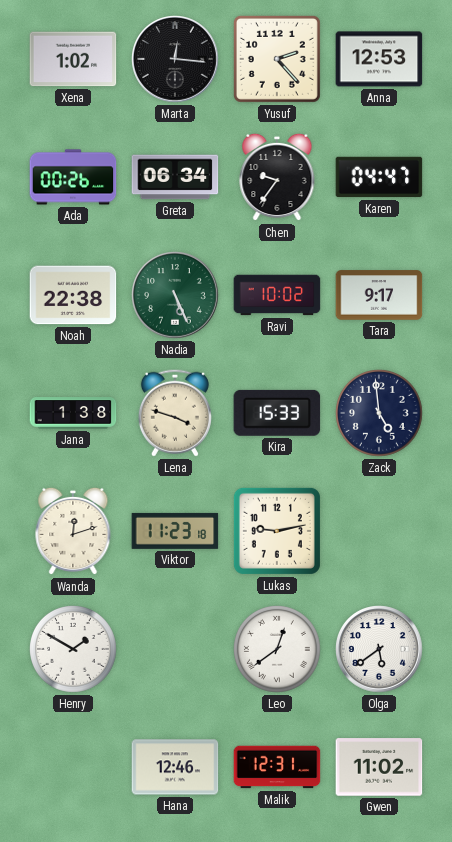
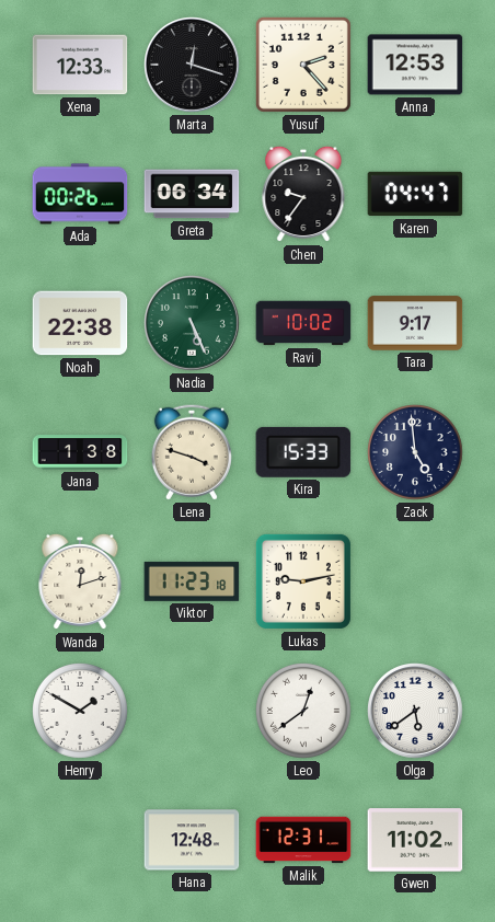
Xena: 1:02 -> 12:33 (80, 65)
Marta: 12:16 -> 12:18 (192, 65)
Hana: 12:46 -> 12:48 (192, 840)
